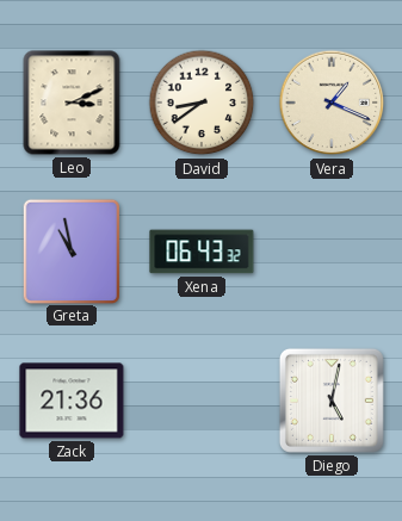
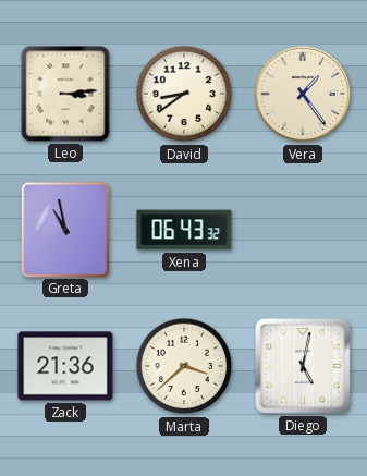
Leo: 3:11 -> 3:14 (65, 94)
Vera: 1:19 -> 1:24 (303, 94)
Marta: none -> 3:38 (184, 366)
